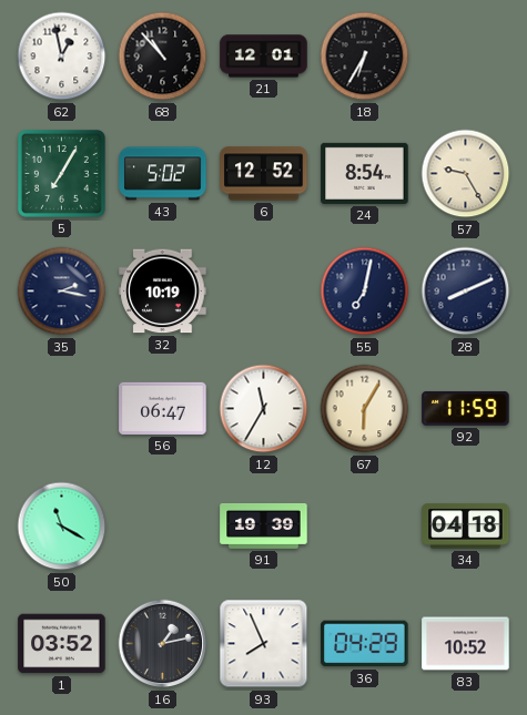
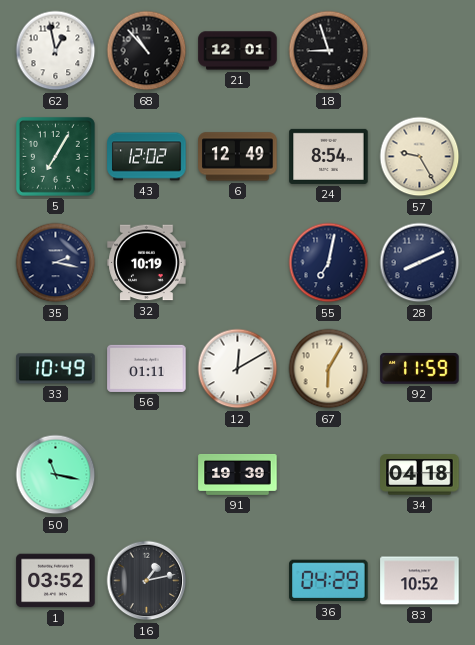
18: 6:35 -> 8:57 (329, 51)
43: 5:02 -> 12:02 (147, 157)
6: 12:52 -> 12:49 (238, 157)
33: none -> 10:49 (56, 369)
56: 06:47 -> 01:11 (147, 368)
12: 11:35 -> 12:10 (238, 369)
50: 11:20 -> 11:17 (56, 475)
93: 7:56 -> none (264, 644)
